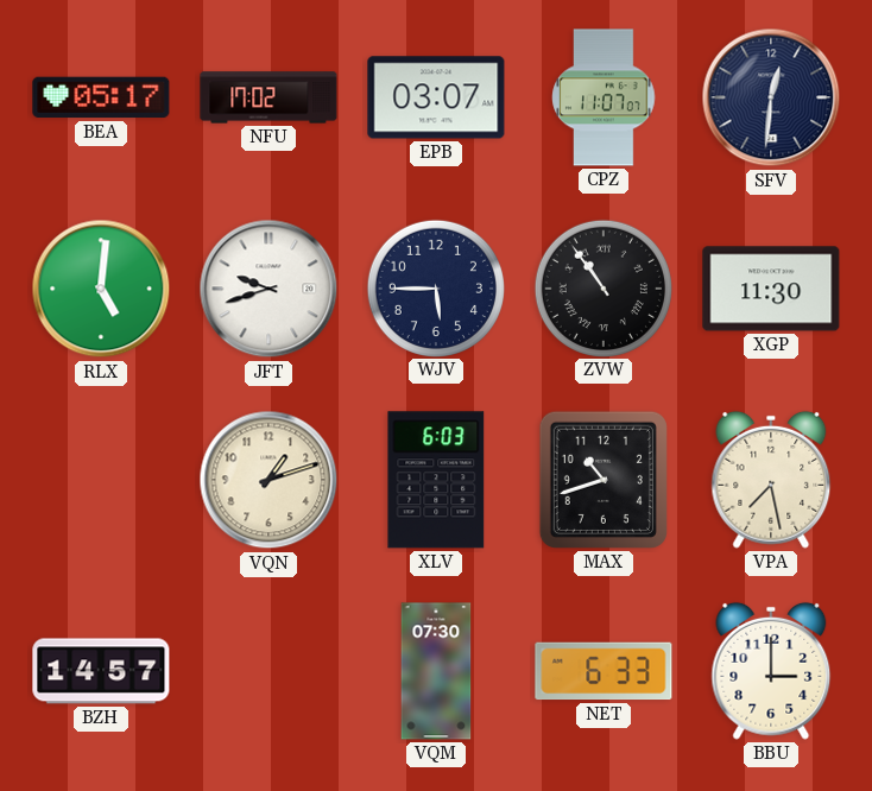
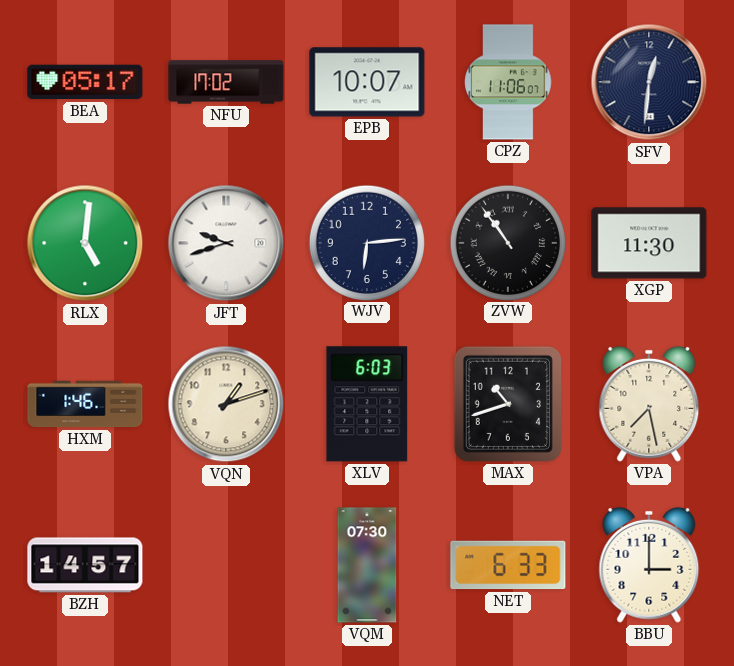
EPB: 03:07 -> 10:07 (367, 82)
CPZ: 11:07 -> 11:06 (508, 82)
WJV: 5:45 -> 6:14 (366, 242)
HXM: none -> 1:46 (85, 404)
